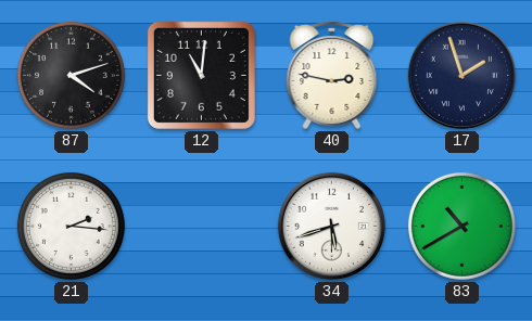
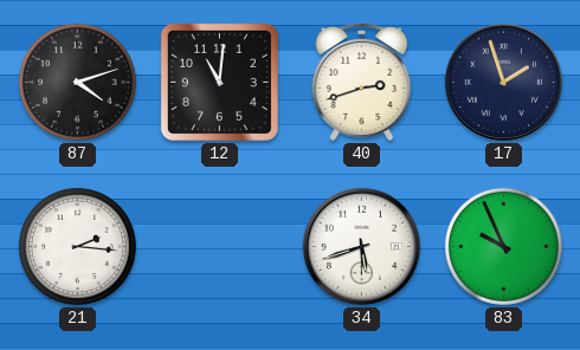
40: 2:47 -> 2:42 (362, 83)
83: 10:40 -> 9:56 (503, 246)
